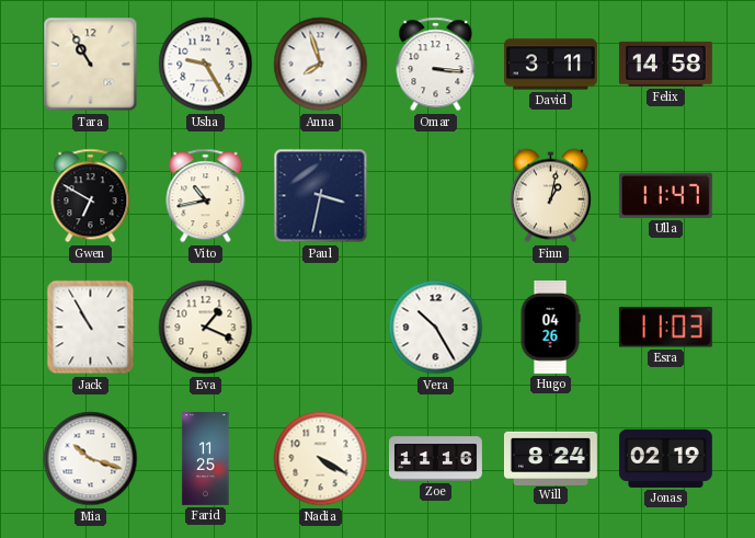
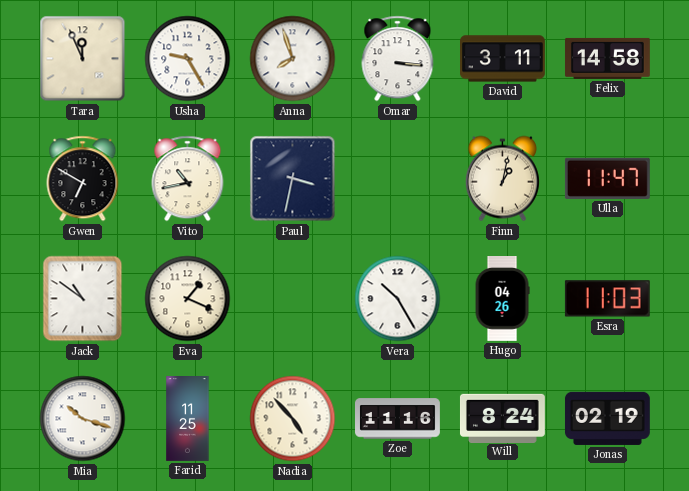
Tara: 10:55 -> 11:56 (83, 59)
Jack: 10:55 -> 10:51 (83, 299)
Nadia: 4:20 -> 4:53 (293, 419)
